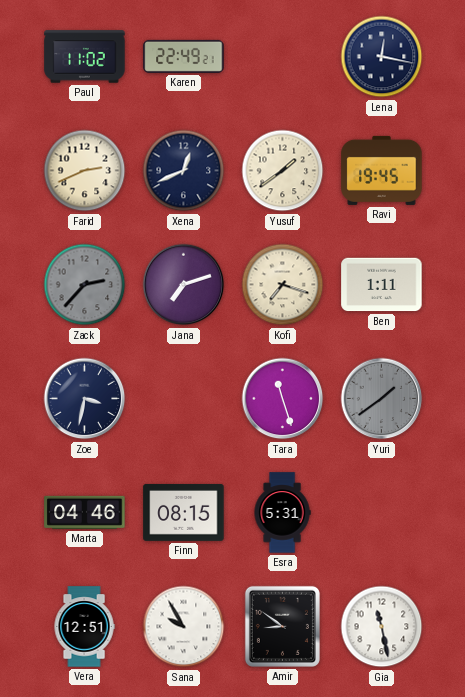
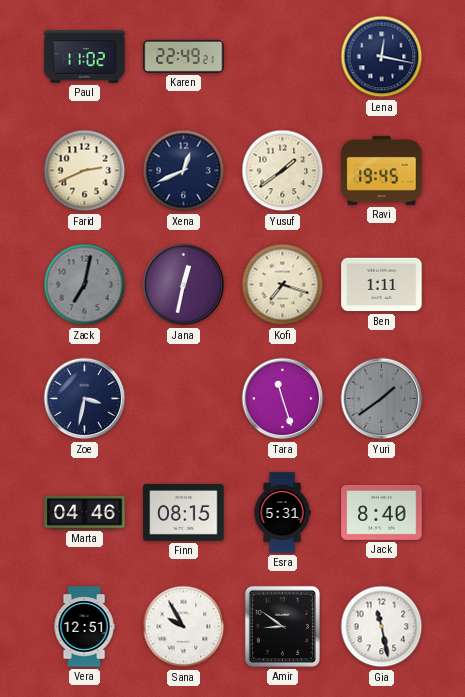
Zack: 2:37 -> 7:02 (85, 285)
Jana: 7:12 -> 12:32 (184, 285)
Jack: none -> 8:40 (382, 512)
